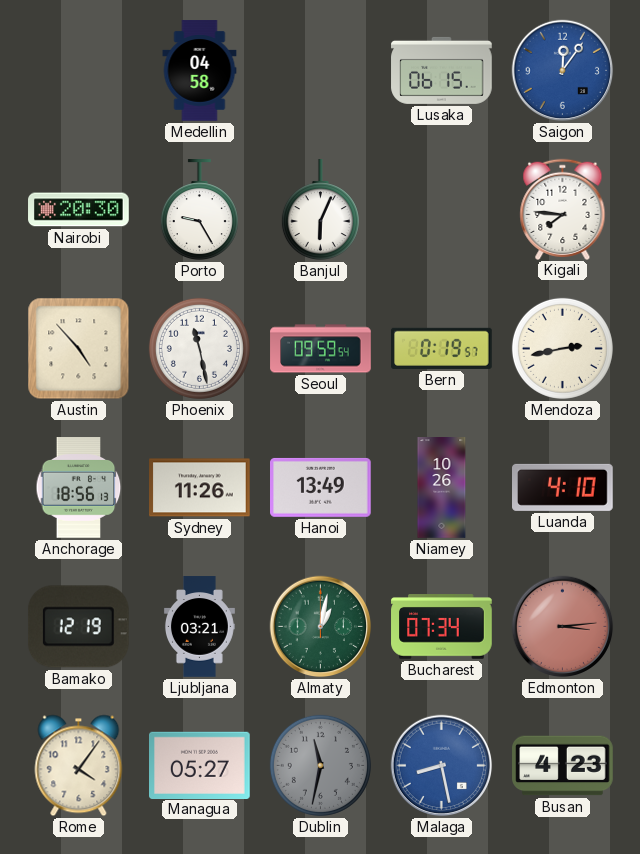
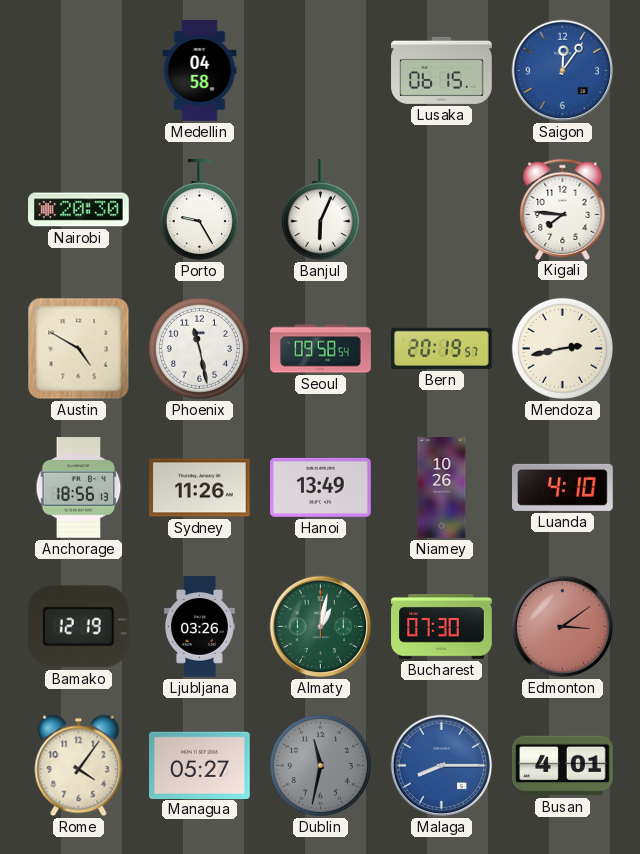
Austin: 4:53 -> 4:50 (79, 349)
Seoul: 09:59 -> 09:58 (321, 349)
Bern: 0:19 -> 20:19 (442, 348)
Ljubljana: 03:21 -> 03:26 (199, 627)
Bucharest: 07:34 -> 07:30 (442, 627)
Edmonton: 3:14 -> 3:09 (563, 627)
Malaga: 8:28 -> 8:15 (442, 766)
Busan: 4:23 -> 4:01 (563, 766)
